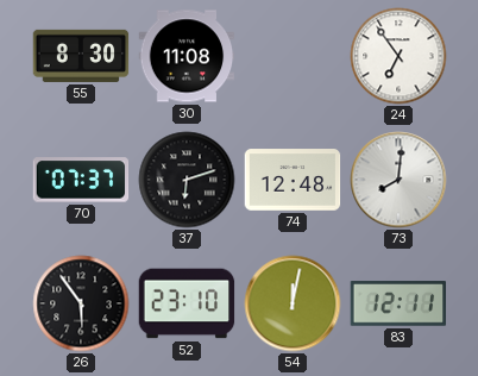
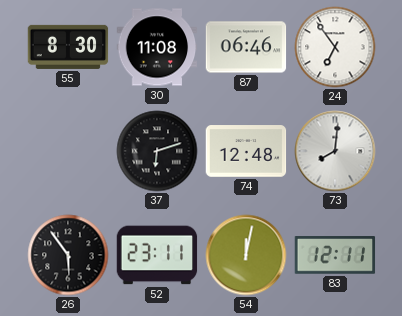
87: none -> 06:46 (246, 47)
70: 07:37 -> none (81, 180)
52: 23:10 -> 23:11 (157, 255)
